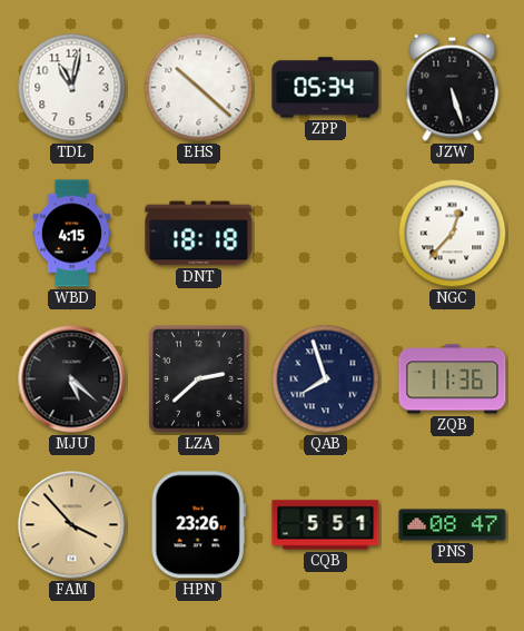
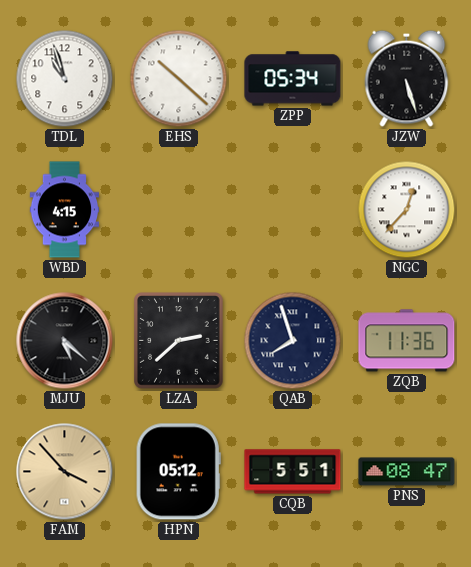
TDL: 11:02 -> 10:57 (65, 79)
DNT: 18:18 -> none (199, 234)
HPN: 23:26 -> 05:12 (178, 472)
